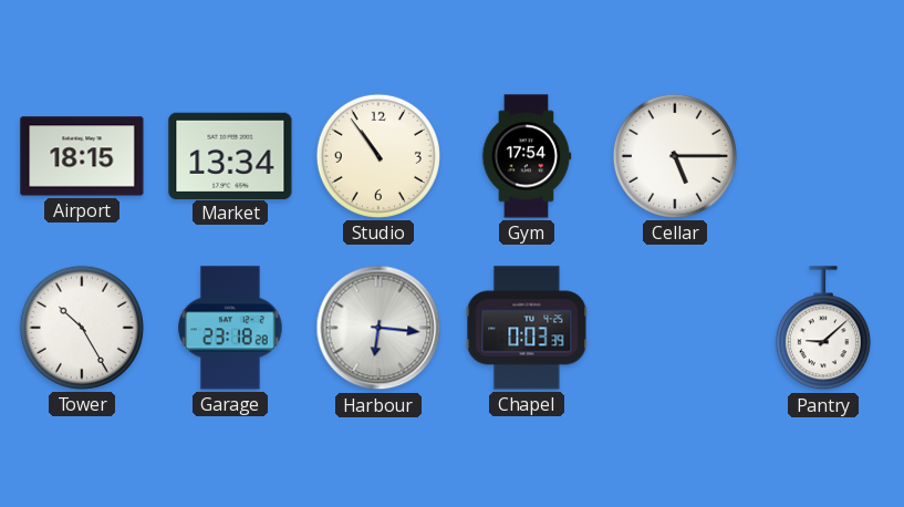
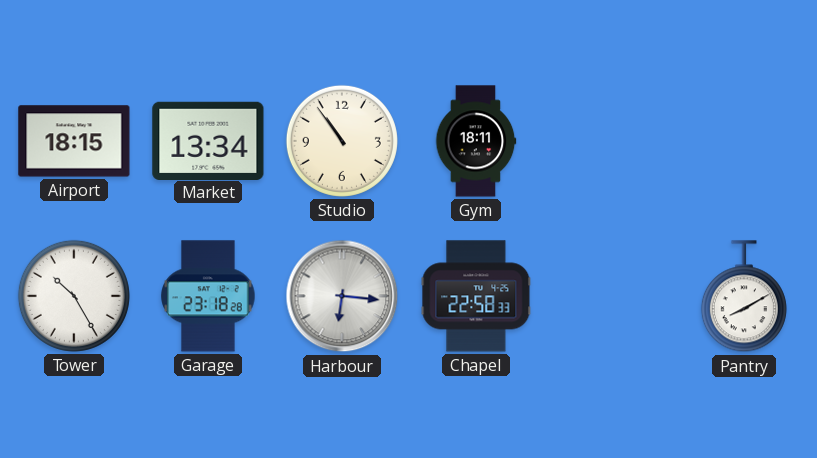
Gym: 17:54 -> 18:11 (476, 141)
Cellar: 5:15 -> none (675, 156)
Chapel: 0:03 -> 22:58 (476, 296)
Pantry: 9:08 -> 8:10 (744, 297)
